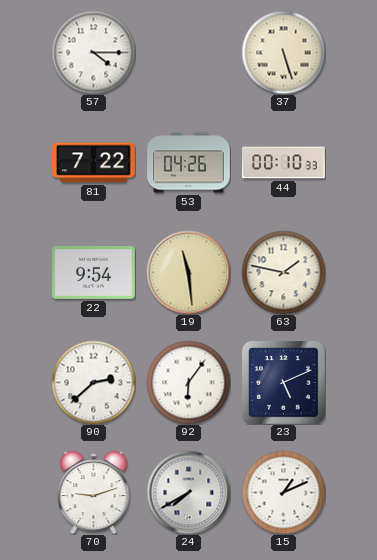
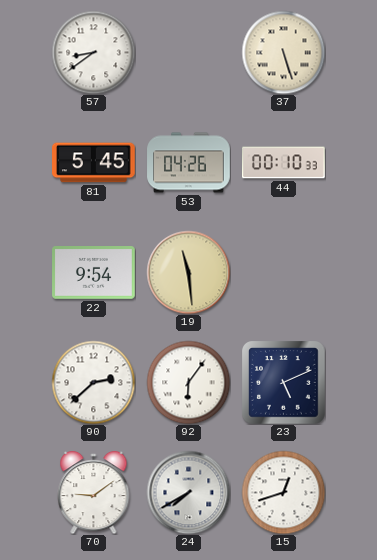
57: 4:15 -> 8:39 (93, 52)
81: 7:22 -> 5:45 (94, 163)
63: 1:47 -> none (283, 272)
70: 9:12 -> 9:09 (94, 492)
15: 1:11 -> 12:42 (283, 492)
